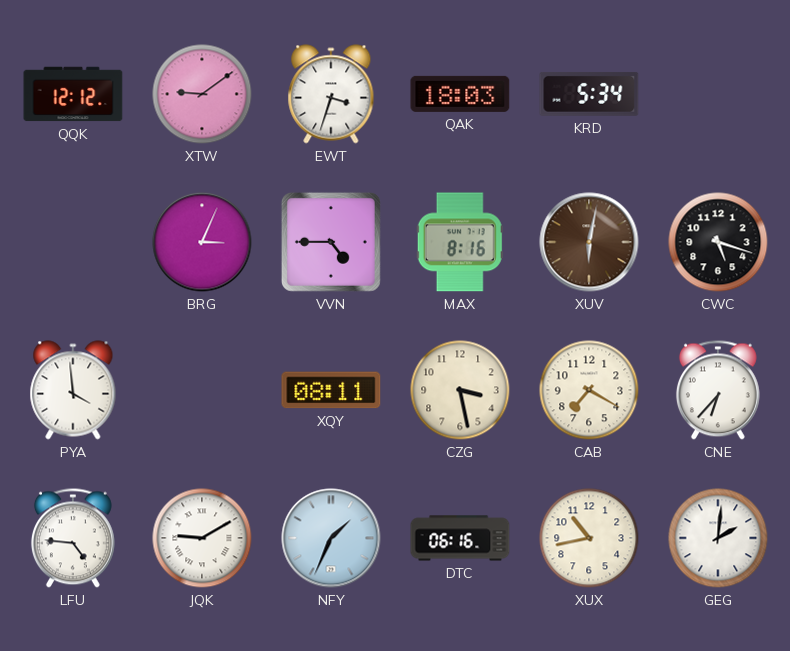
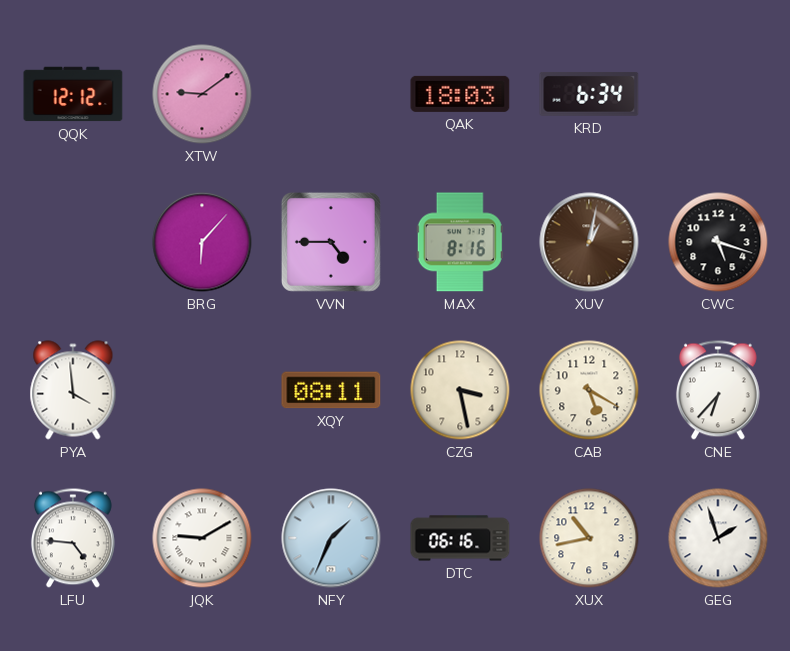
EWT: 3:33 -> none (331, 94)
KRD: 5:34 -> 6:34 (589, 94)
BRG: 3:04 -> 6:07 (202, 242)
XUV: 6:02 -> 1:02 (589, 242)
CAB: 7:20 -> 5:20 (589, 390)
GEG: 2:01 -> 1:57 (718, 538)
